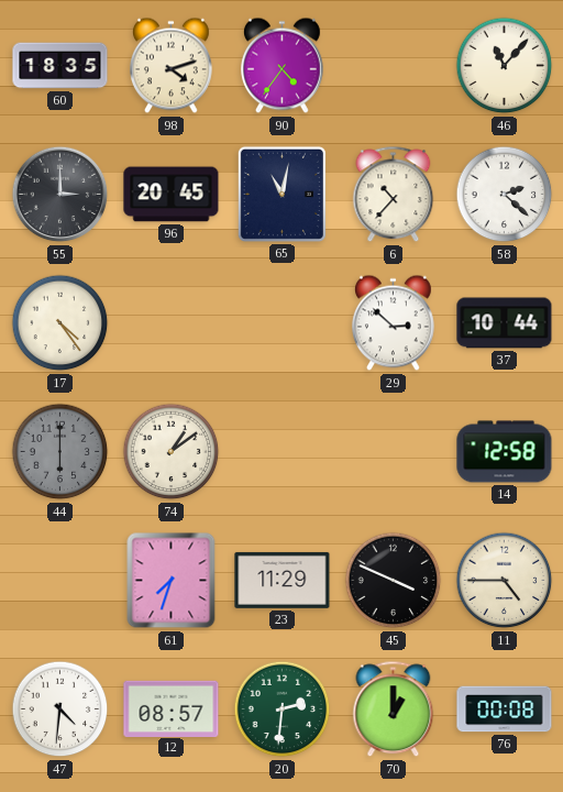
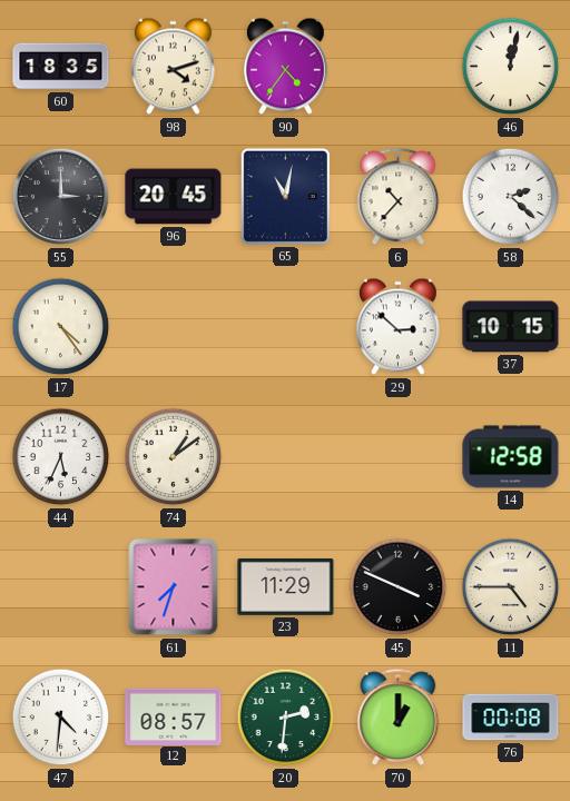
46: 11:07 -> 12:02 (511, 67)
37: 10:44 -> 10:15 (511, 327)
44: 6:00 -> 5:34 (61, 457)
44 dial: grey -> white (61, 457)
